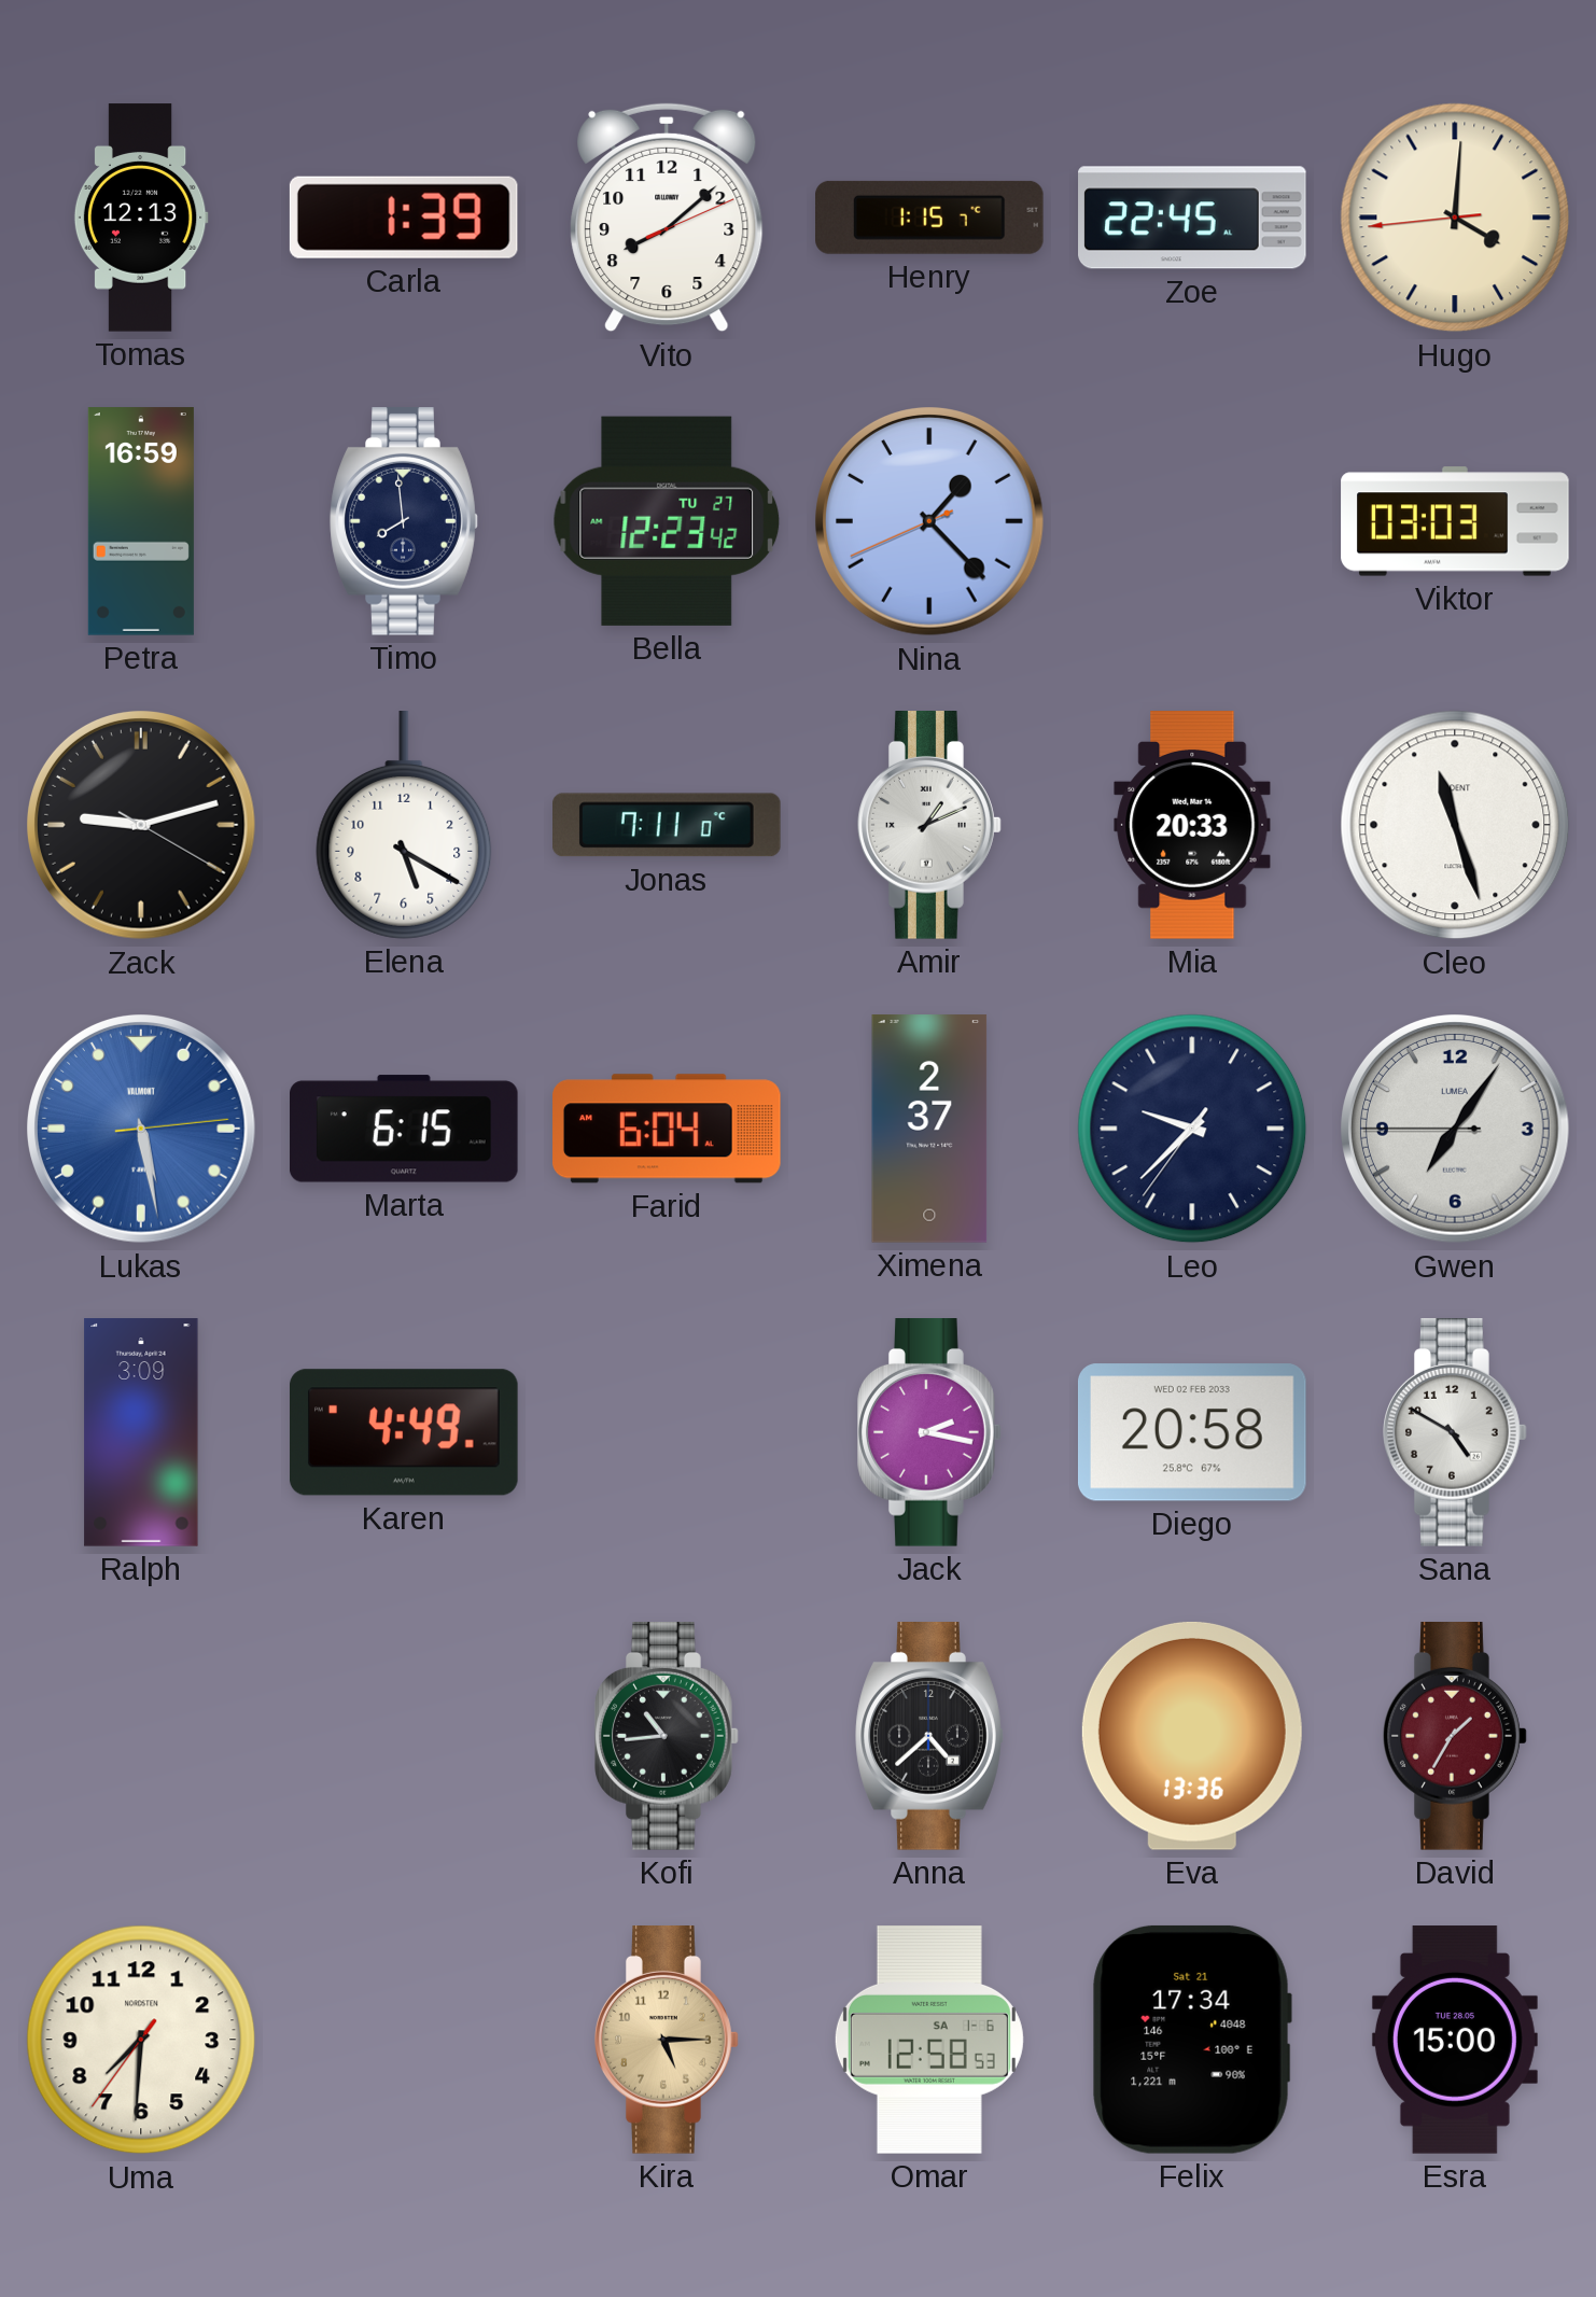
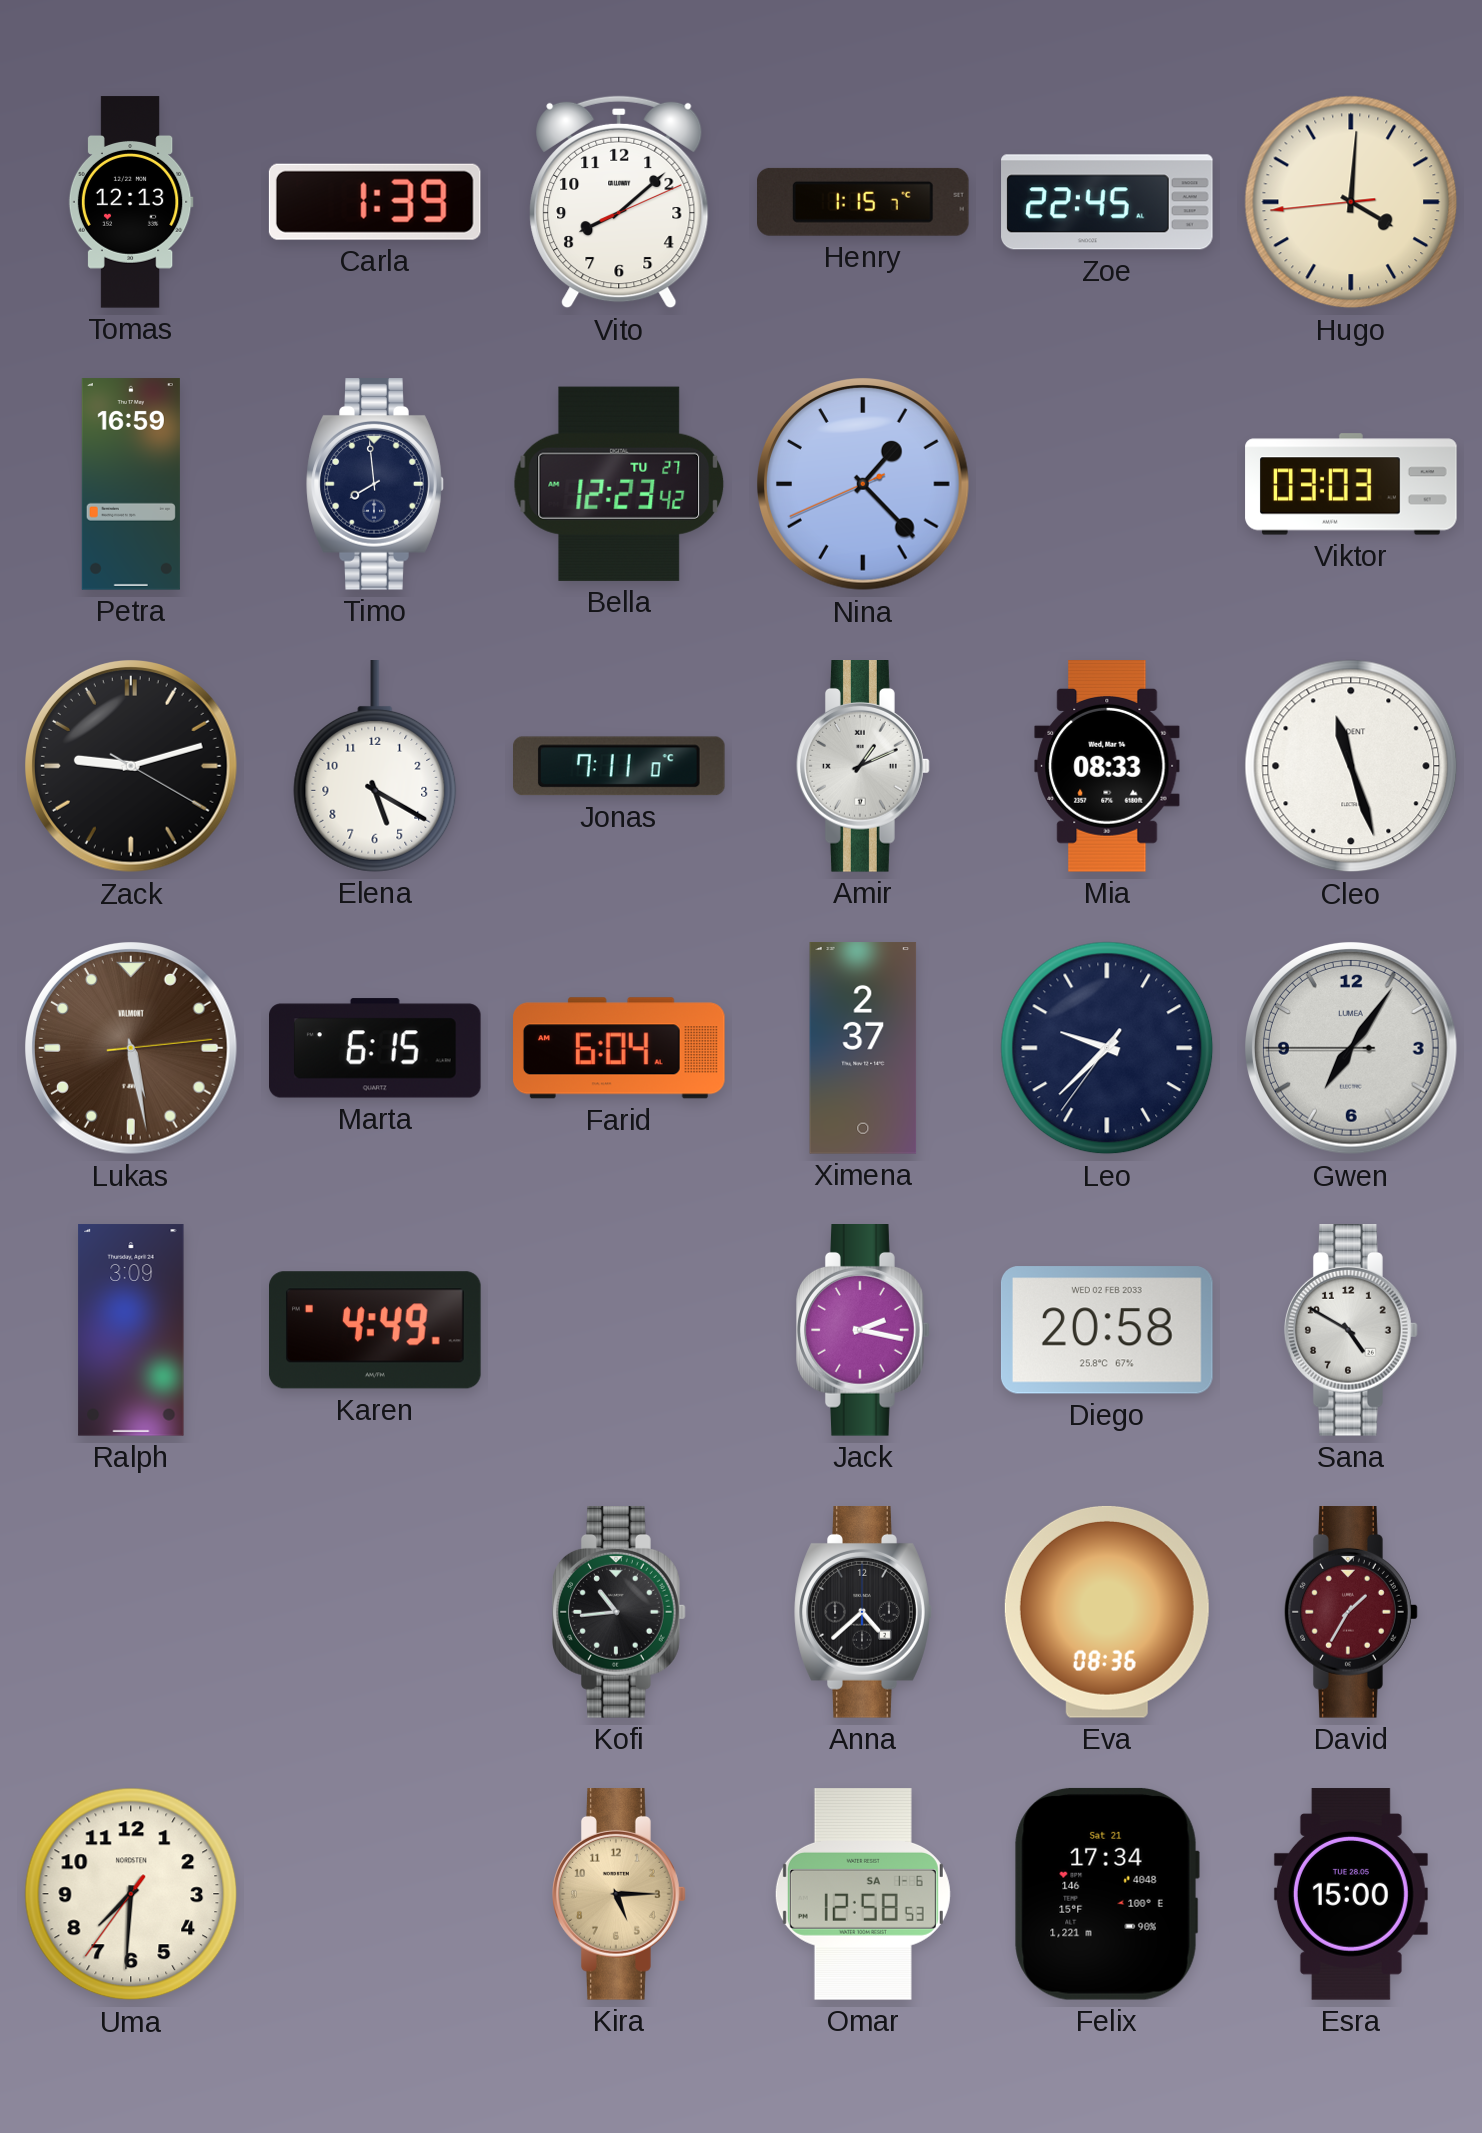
Mia: 20:33 -> 08:33 (1107, 766)
Lukas dial: blue -> brown (132, 1049)
Eva: 13:36 -> 08:36 (1107, 1612)
